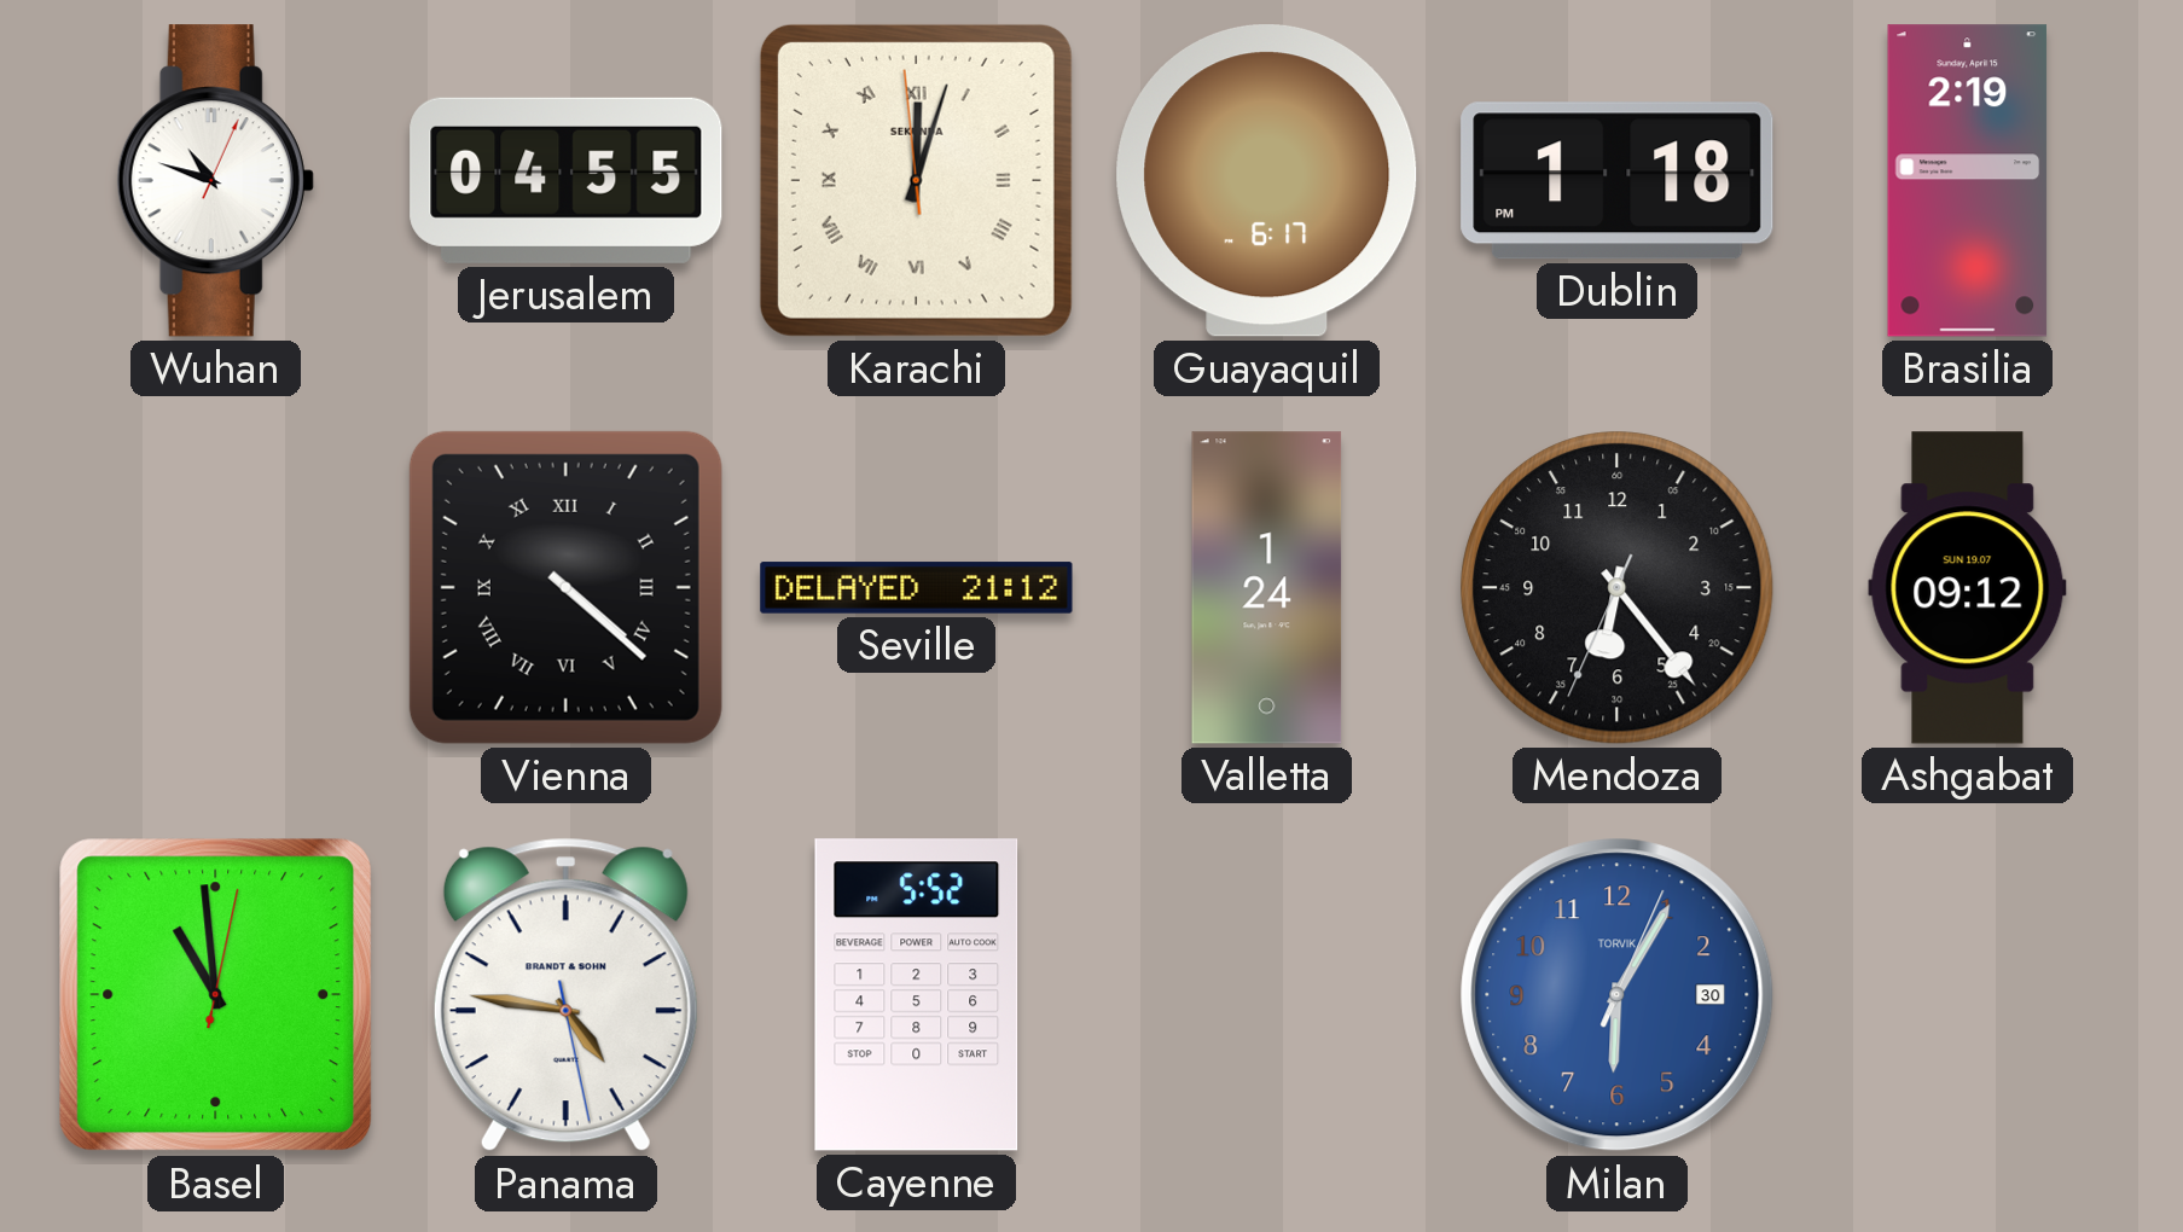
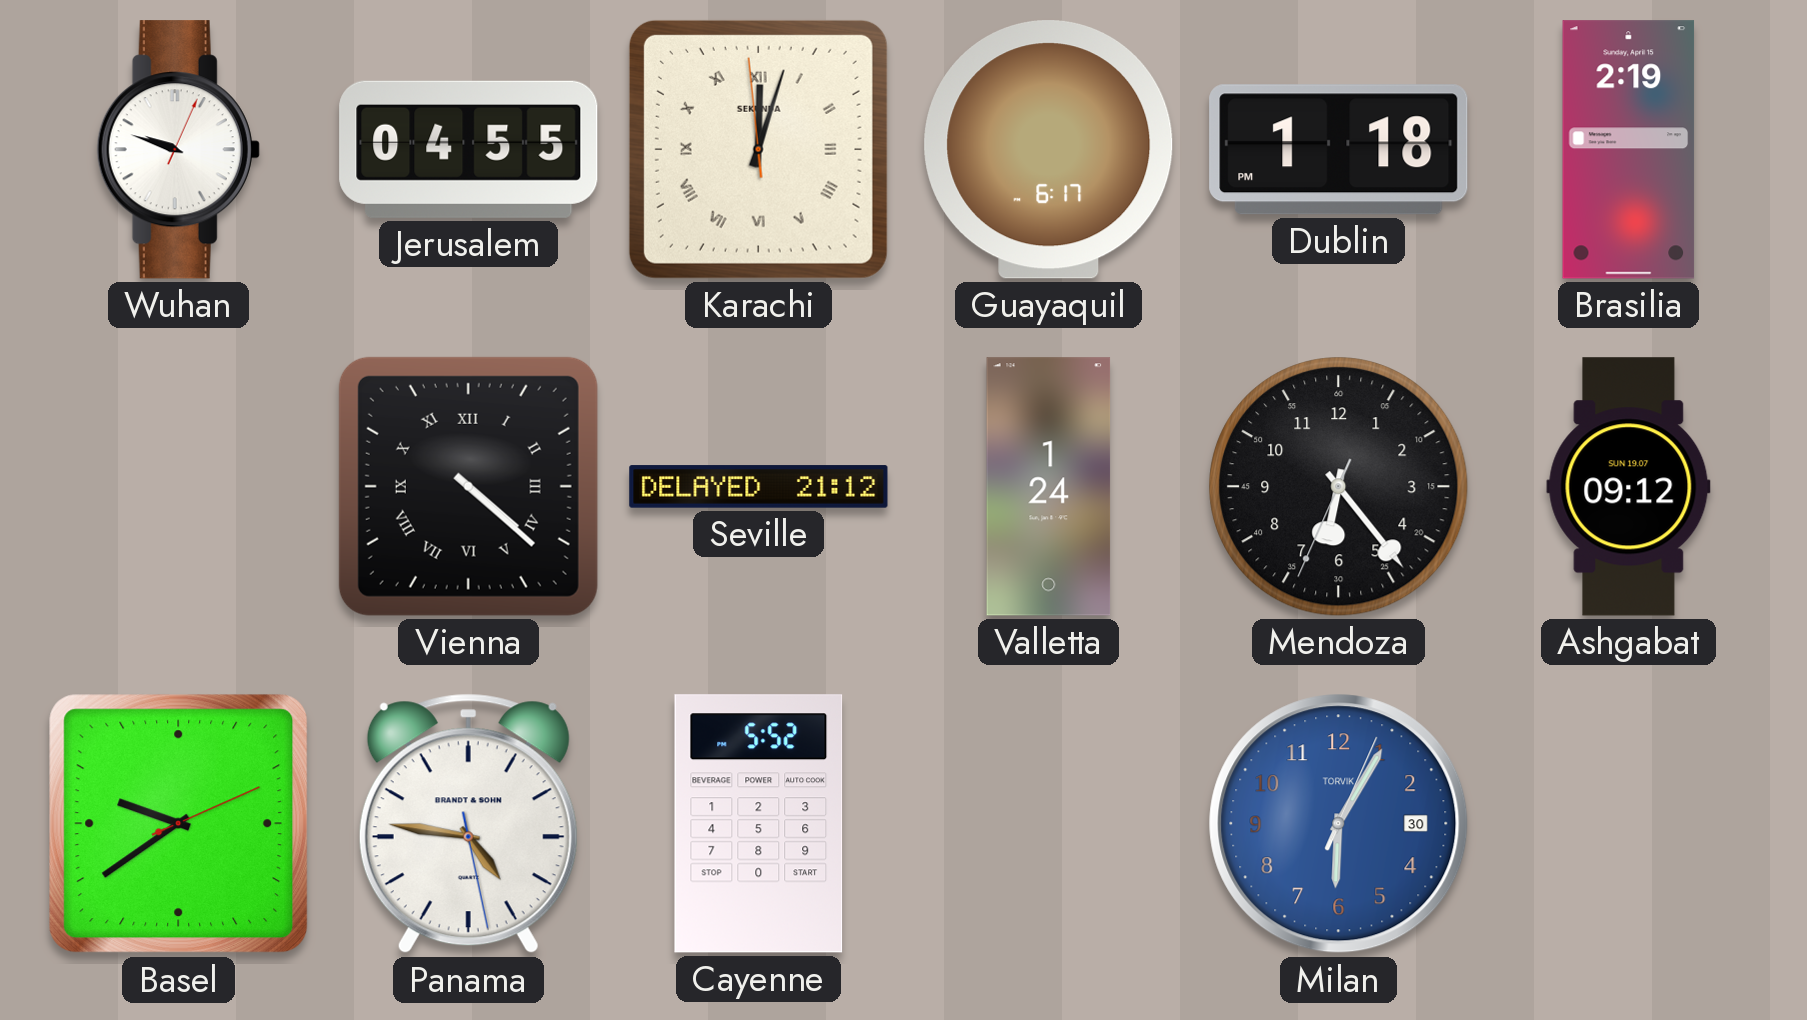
Wuhan: 10:48 -> 9:48 (178, 150)
Basel: 10:59 -> 9:39 (179, 824)
